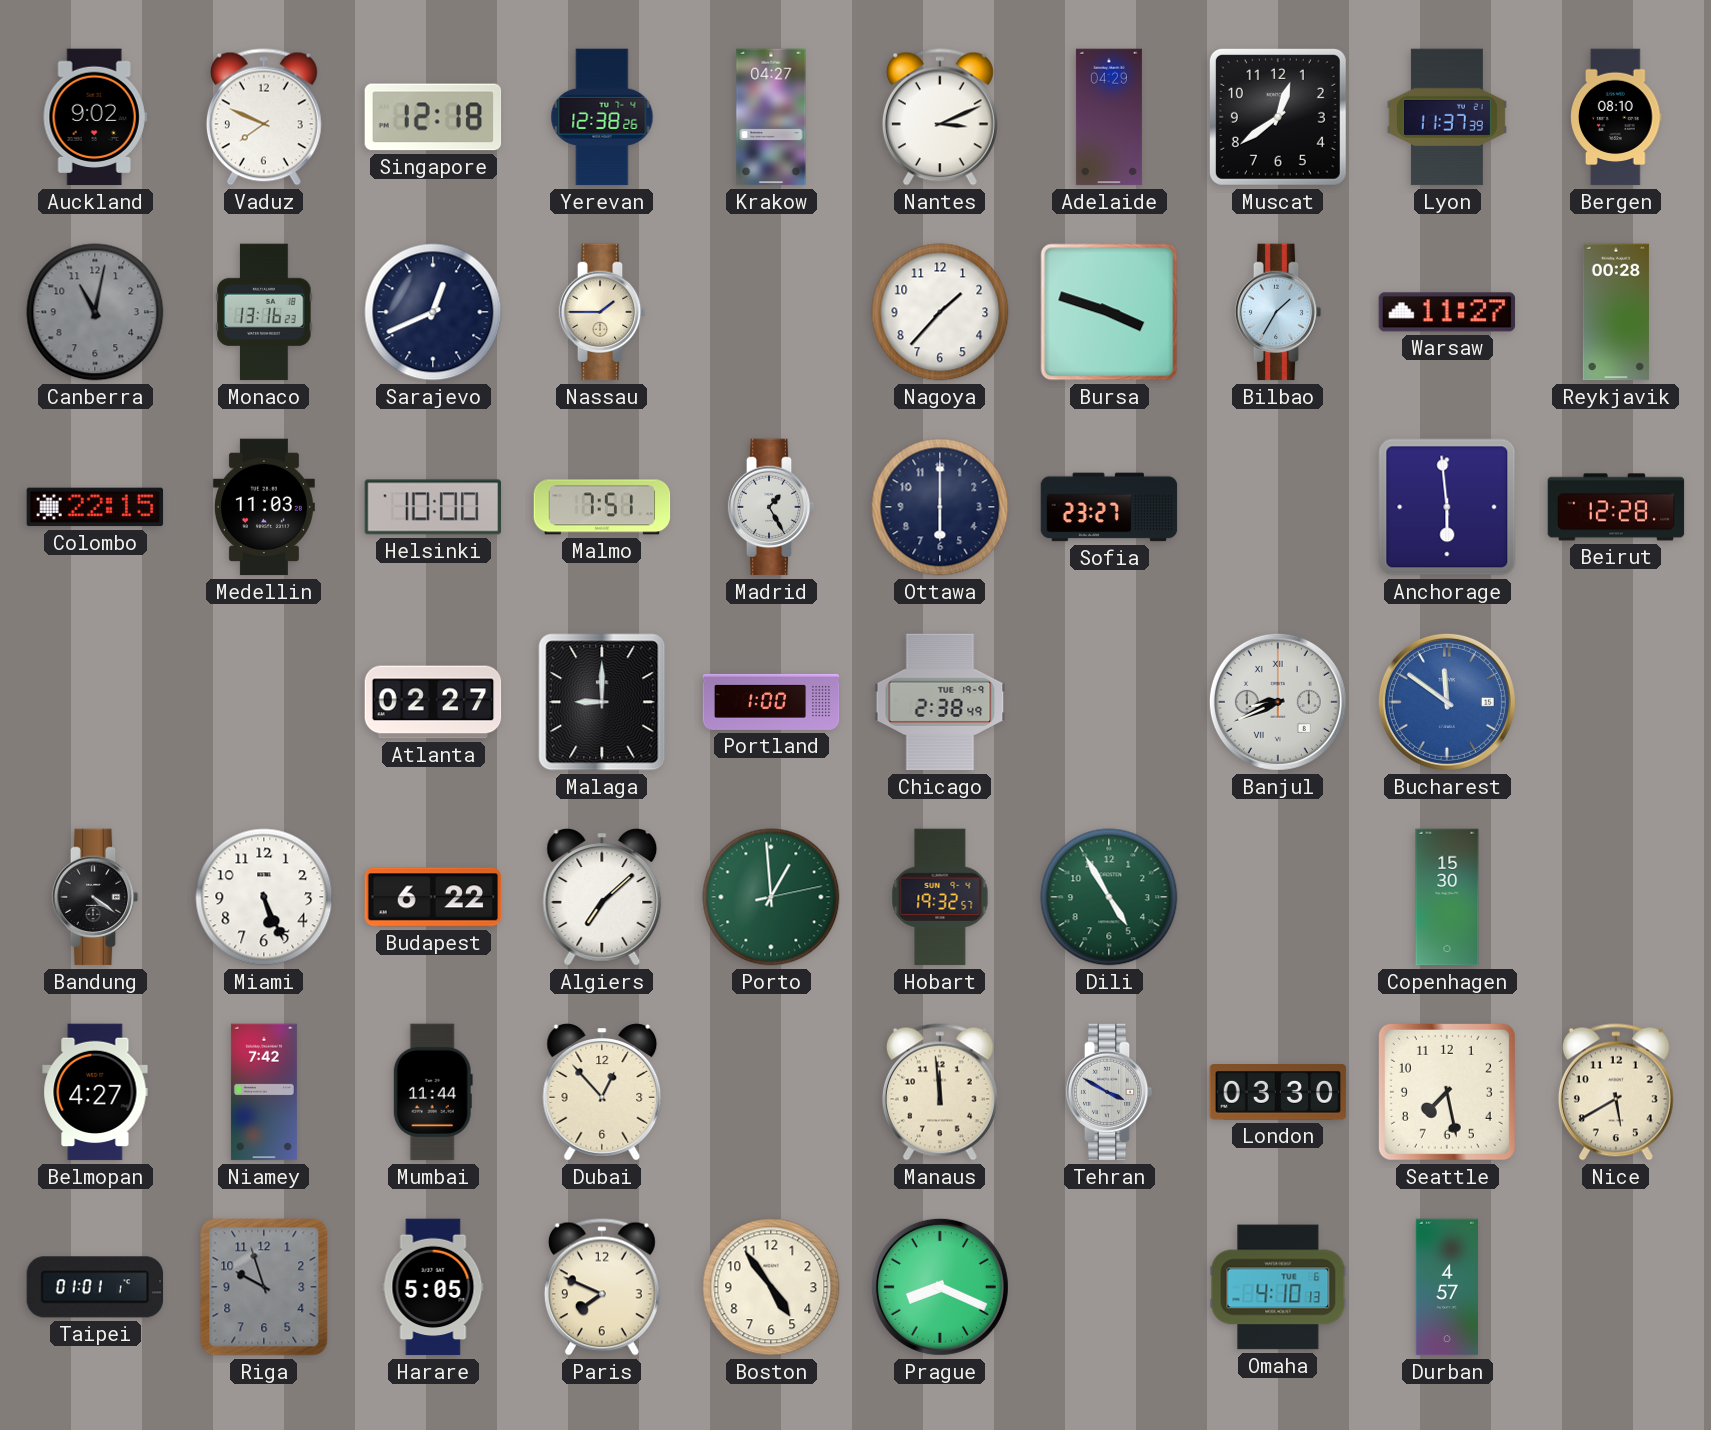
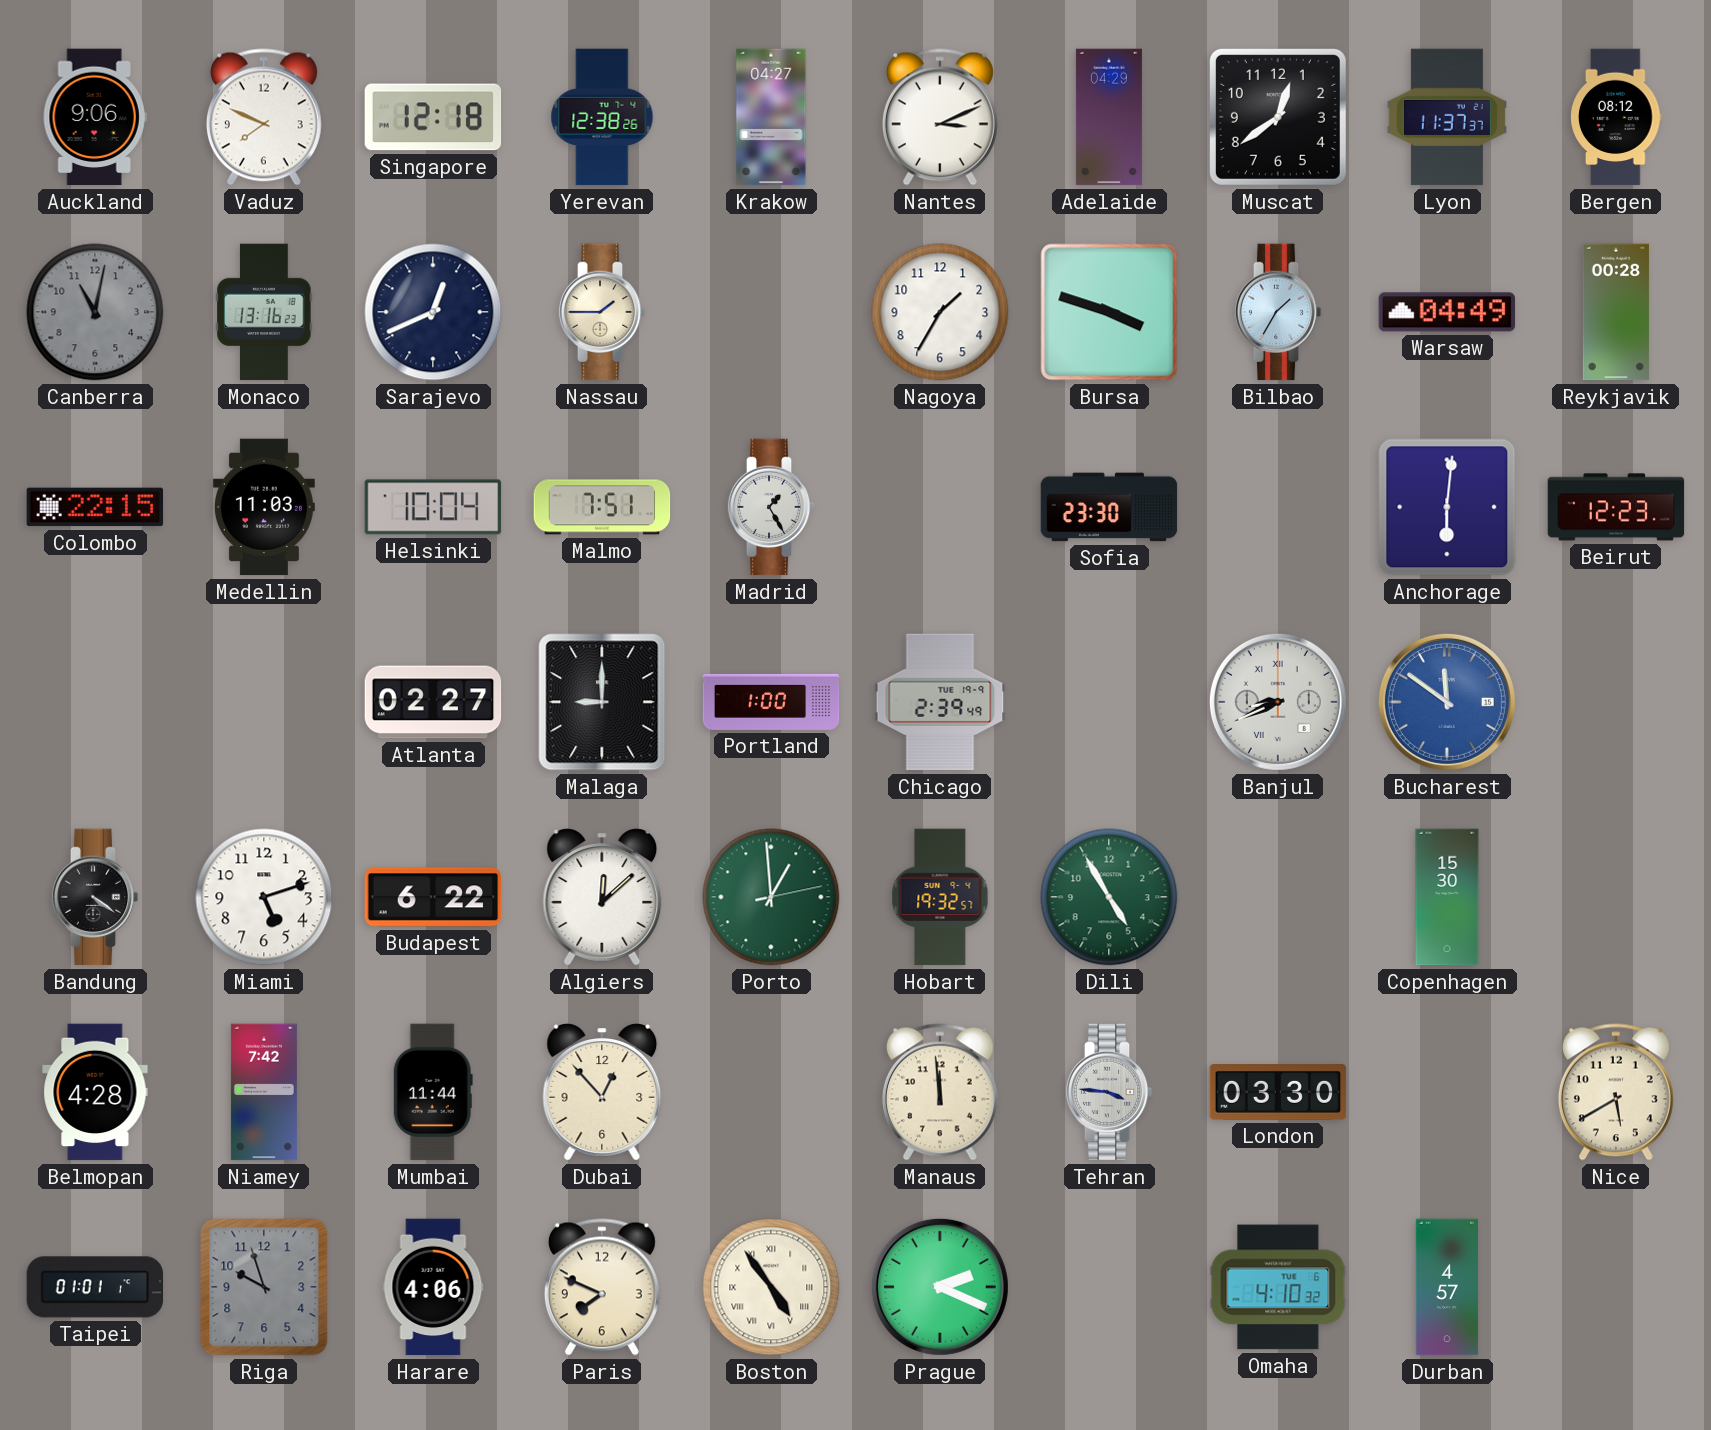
Auckland: 9:02 -> 9:06 (95, 117)
Lyon: 11:37:39 -> 11:37:37 (1447, 117)
Bergen: 08:10 -> 08:12 (1616, 117)
Nagoya: 1:37 -> 1:35 (940, 312)
Warsaw: 11:27 -> 04:49 (1447, 312)
Helsinki: 10:00 -> 10:04 (433, 507)
Ottawa: 6:00 -> none (940, 507)
Sofia: 23:27 -> 23:30 (1109, 507)
Anchorage: 5:59 -> 6:01 (1447, 507)
Beirut: 12:28 -> 12:23 (1616, 507)
Chicago: 2:38 -> 2:39 (940, 702)
Miami: 5:26 -> 5:12 (264, 897)
Algiers: 7:08 -> 12:08 (602, 897)
Belmopan: 4:27 -> 4:28 (95, 1092)
Tehran: 3:50 -> 3:46 (1109, 1092)
Seattle: 7:28 -> none (1447, 1092)
Harare: 5:05 -> 4:06 (433, 1287)
Boston numerals: Arabic -> Roman (771, 1287)
Prague: 8:19 -> 2:19 (940, 1287)
Omaha: 4:10:13 -> 4:10:32 (1278, 1287)
